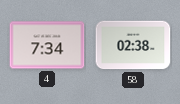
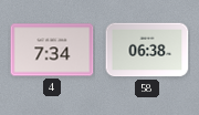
58: 02:38 -> 06:38 (147, 50)
